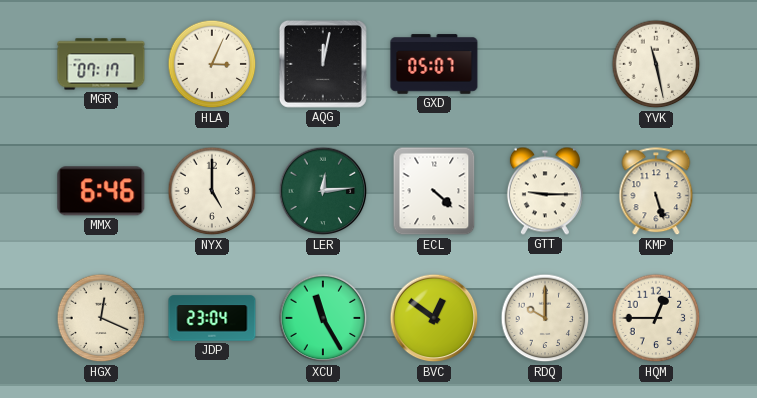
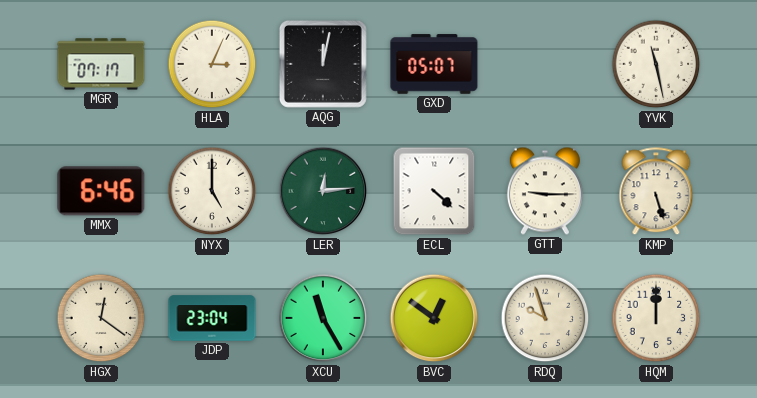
HGX: 12:19 -> 12:21 (101, 318)
RDQ: 10:00 -> 9:57 (545, 318)
HQM: 12:45 -> 12:00 (656, 318)
